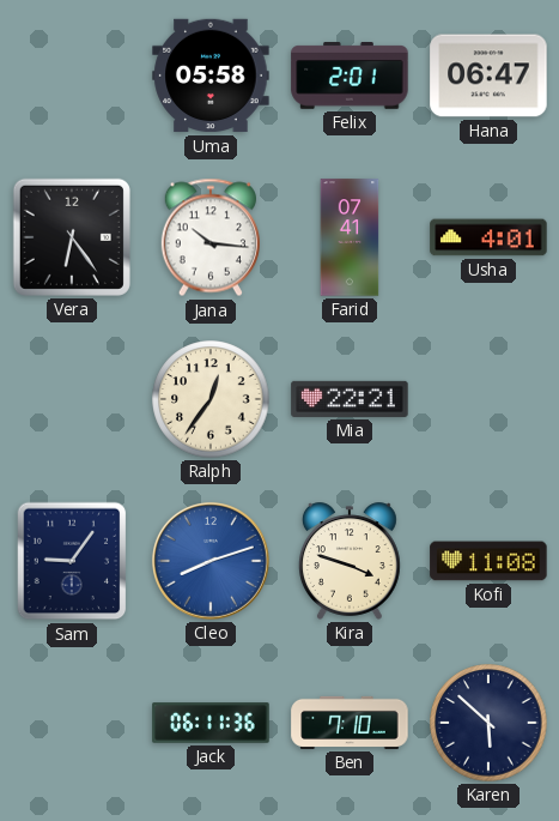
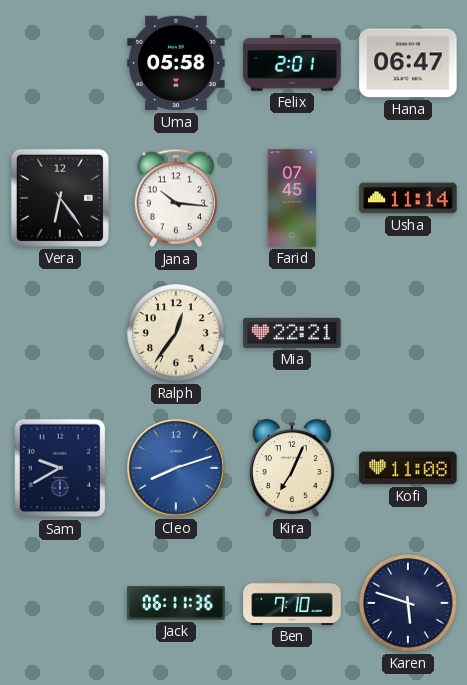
Farid: 07:41 -> 07:45 (292, 198)
Usha: 4:01 -> 11:14 (408, 198)
Sam: 9:06 -> 9:40 (60, 468)
Kira: 3:48 -> 7:04 (292, 468)
Karen: 5:52 -> 5:48 (408, 603)
